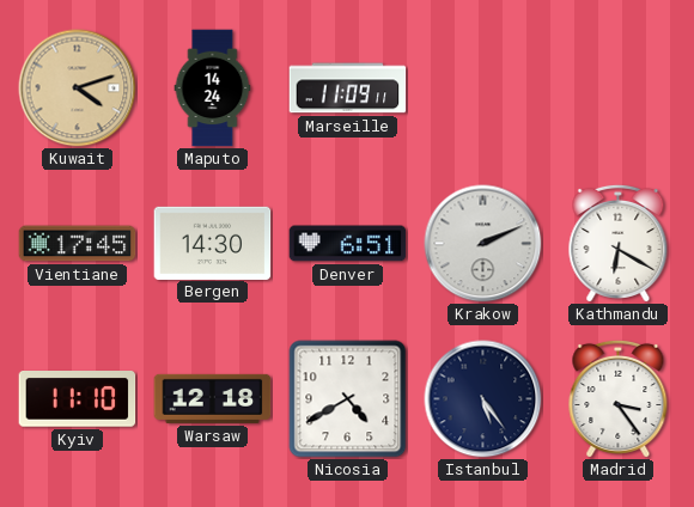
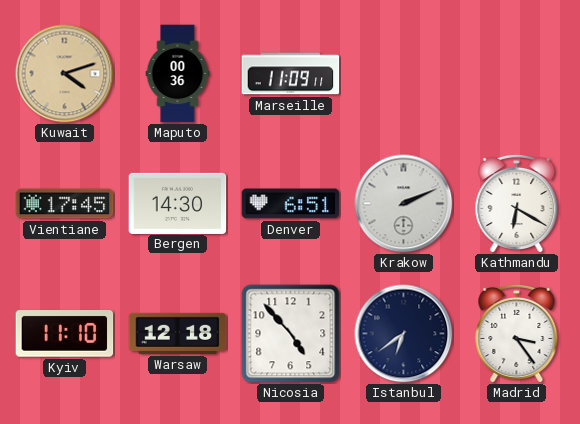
Maputo: 14:24 -> 00:36 (178, 74)
Nicosia: 4:40 -> 4:53 (291, 334)
Istanbul: 5:24 -> 6:39 (404, 334)
